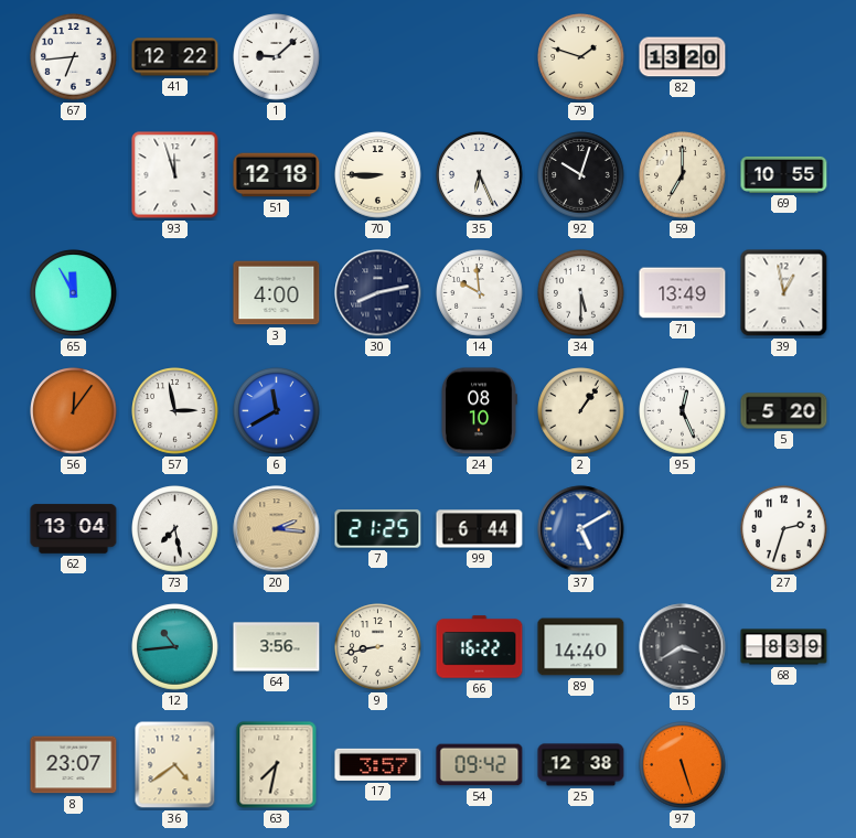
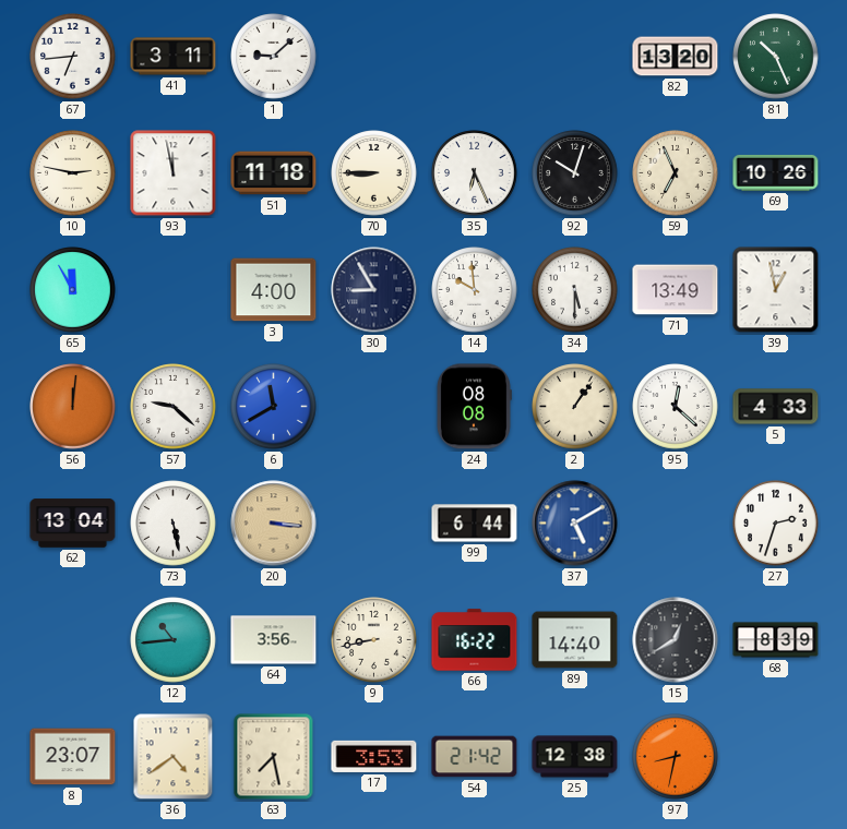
41: 12:22 -> 3:11 (174, 57)
79: 1:48 -> none (581, 57)
81: none -> 10:26 (776, 57)
10: none -> 2:47 (73, 173)
93: 11:57 -> 11:58 (174, 173)
51: 12:18 -> 11:18 (274, 173)
59: 7:00 -> 6:56 (676, 173)
69: 10:55 -> 10:26 (776, 172)
30: 8:13 -> 8:55 (374, 290)
56: 12:06 -> 12:01 (73, 407)
57: 2:58 -> 9:22 (174, 407)
24: 08:10 -> 08:08 (474, 407)
95: 12:26 -> 12:22 (676, 407)
5: 5:20 -> 4:33 (776, 407)
73: 7:28 -> 5:28 (174, 524)
20: 2:16 -> 3:16 (274, 524)
7: 21:25 -> none (378, 529)
15: 3:40 -> 12:40 (676, 640)
63: 7:32 -> 7:28 (274, 757)
17: 3:57 -> 3:53 (374, 756)
54: 09:42 -> 21:42 (475, 757)
97: 5:27 -> 8:32 (676, 757)
